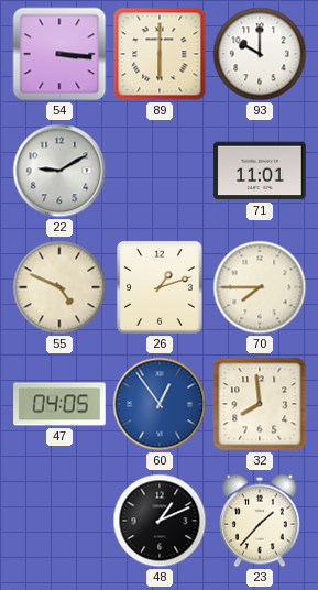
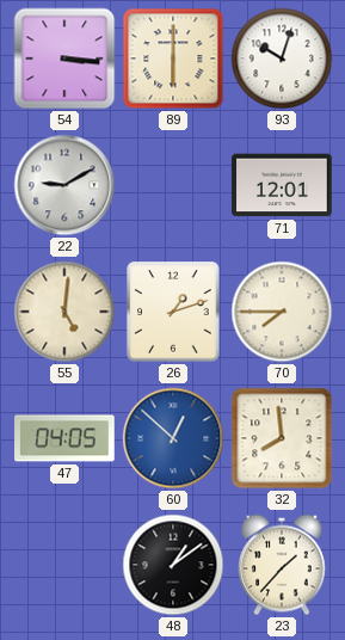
93: 10:00 -> 10:03 (282, 59)
71: 11:01 -> 12:01 (282, 185)
55: 4:49 -> 5:01 (64, 312)
60: 12:54 -> 12:52 (173, 438)
48: 1:11 -> 1:09 (173, 565)
